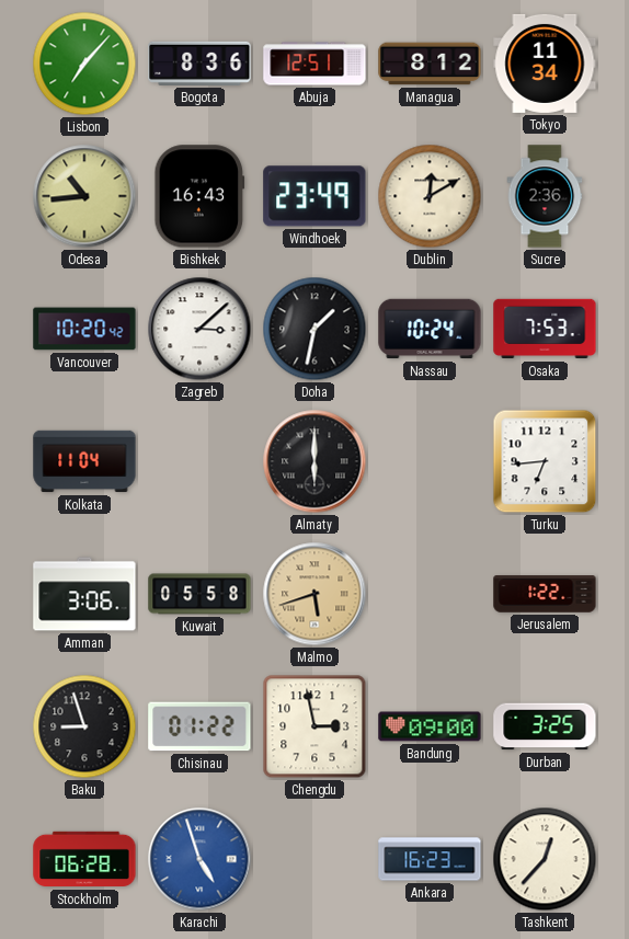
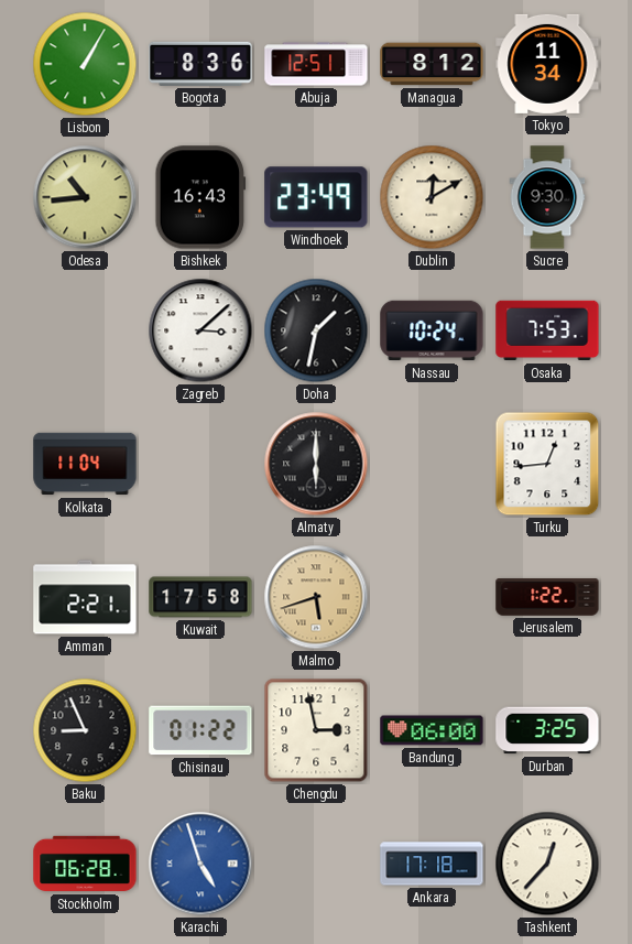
Lisbon: 7:07 -> 1:05 (85, 64)
Sucre: 2:36 -> 9:30 (547, 197)
Vancouver: 10:20 -> none (84, 329)
Turku: 6:44 -> 12:44 (547, 464)
Amman: 3:06 -> 2:21 (85, 597)
Kuwait: 05:58 -> 17:58 (200, 597)
Baku: 8:57 -> 8:56 (85, 730)
Bandung: 09:00 -> 06:00 (432, 730)
Ankara: 16:23 -> 17:18 (432, 864)
